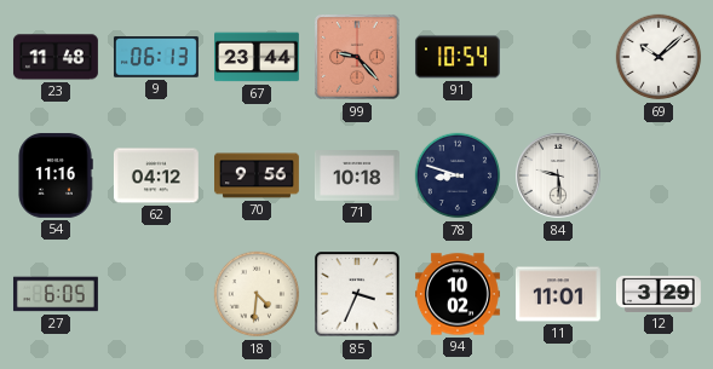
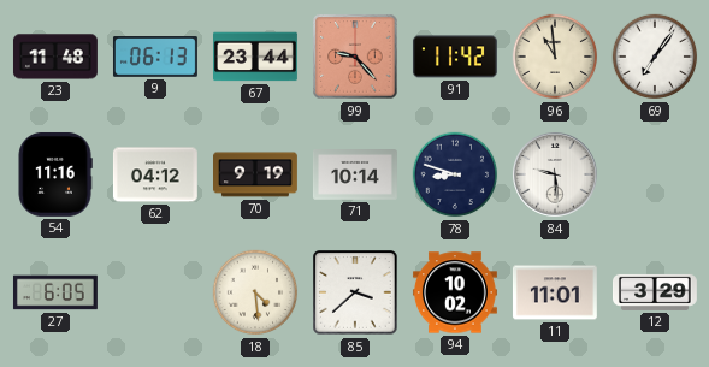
91: 10:54 -> 11:42 (455, 57)
96: none -> 10:59 (555, 57)
69: 10:08 -> 7:06 (655, 57)
70: 9:56 -> 9:19 (256, 174)
71: 10:18 -> 10:14 (355, 176)
18: 4:31 -> 4:29 (255, 292)
85: 3:34 -> 3:38 (355, 292)
